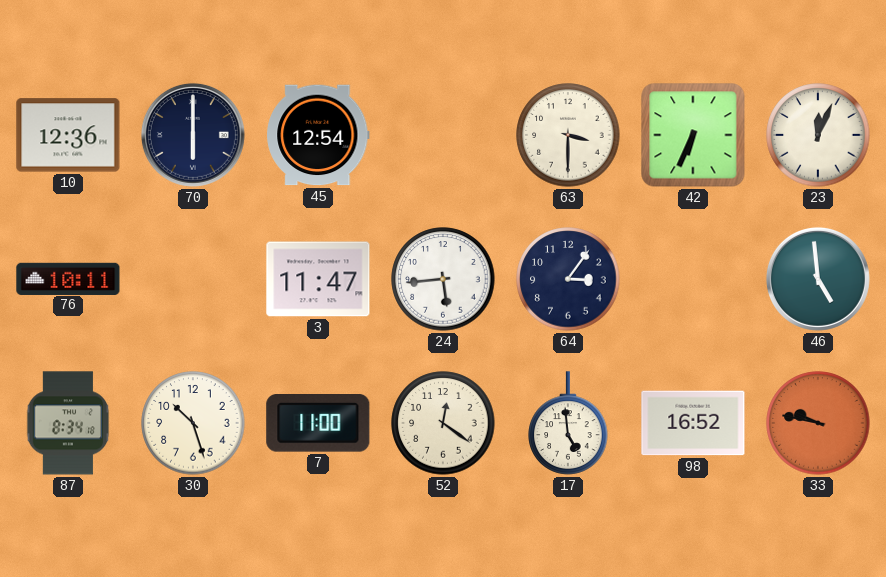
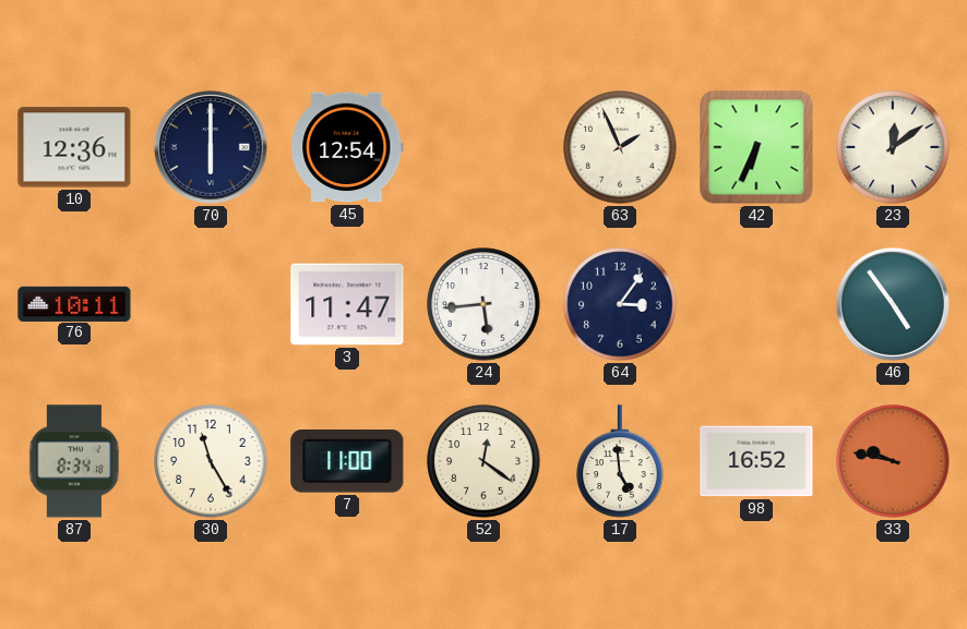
63: 3:30 -> 1:56 (620, 147)
23: 12:04 -> 12:09 (893, 147)
46: 4:59 -> 4:54 (893, 304)
30: 10:27 -> 11:25 (211, 461)
